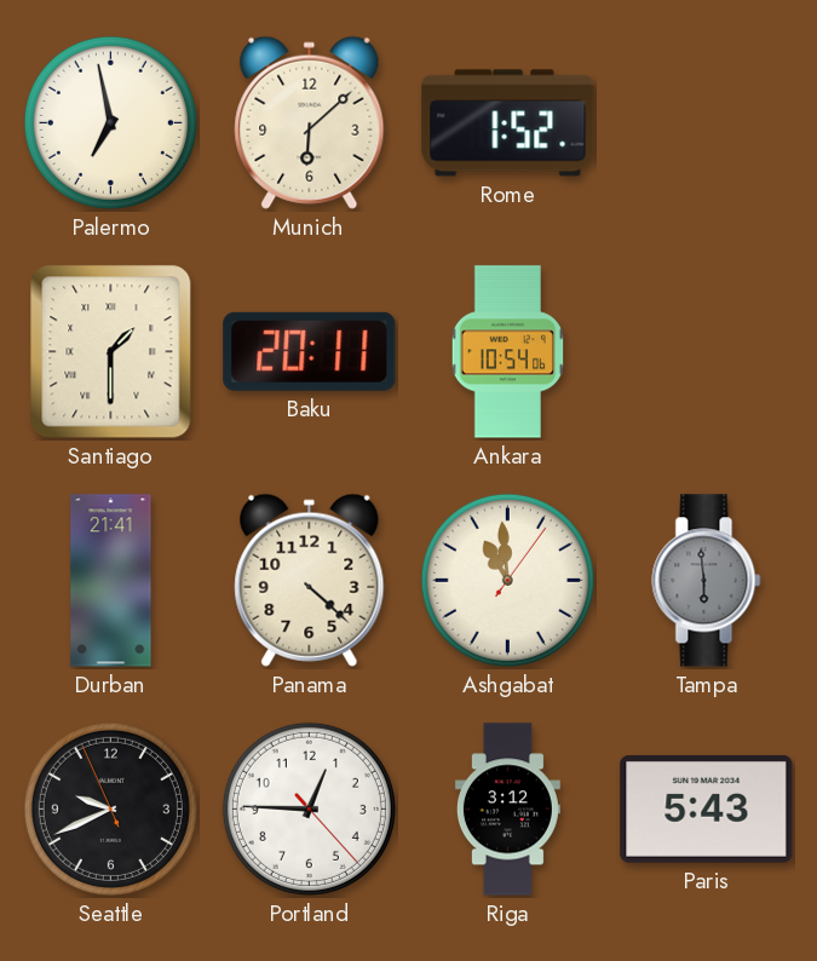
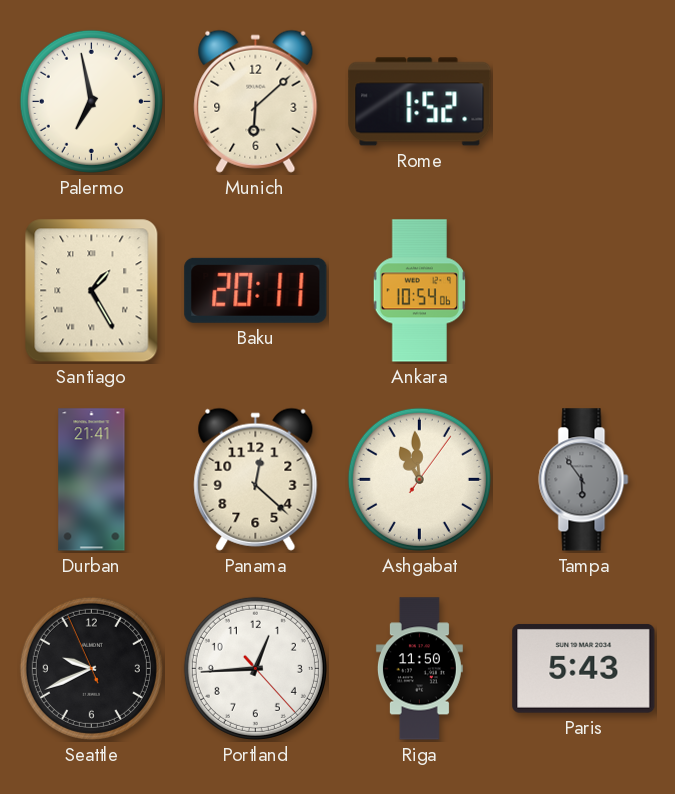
Santiago: 1:30 -> 1:25 (92, 291)
Panama: 4:22 -> 12:22 (256, 479)
Tampa: 5:59 -> 5:54 (584, 480)
Portland: 12:45 -> 12:44 (255, 668)
Riga: 3:12 -> 11:50 (419, 669)
